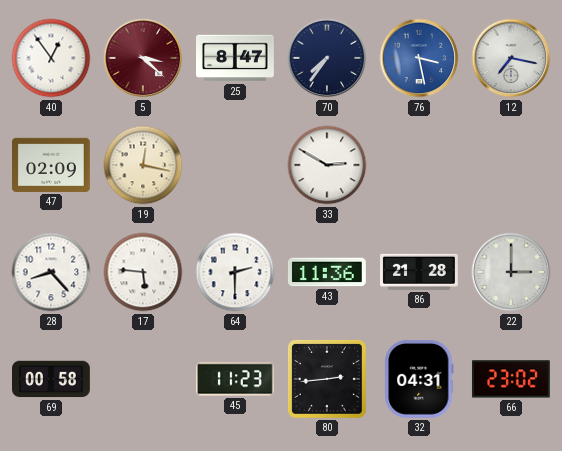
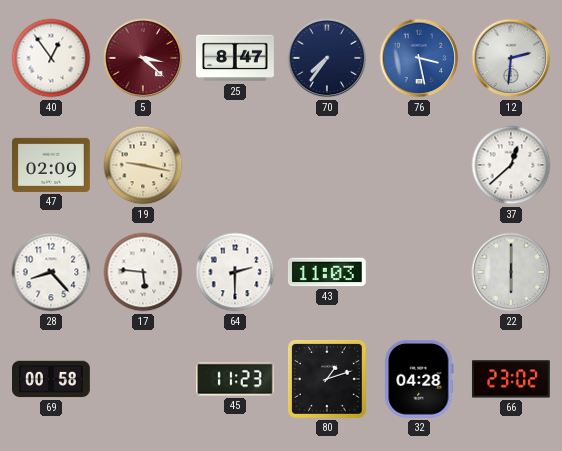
12: 7:17 -> 2:31 (511, 58)
19: 12:17 -> 9:17 (143, 165)
33: 2:50 -> none (327, 165)
37: none -> 12:38 (511, 165)
43: 11:36 -> 11:03 (327, 272)
86: 21:28 -> none (420, 272)
22: 3:00 -> 6:00 (511, 272)
80: 2:44 -> 1:12 (327, 379)
32: 04:31 -> 04:28 (419, 379)
